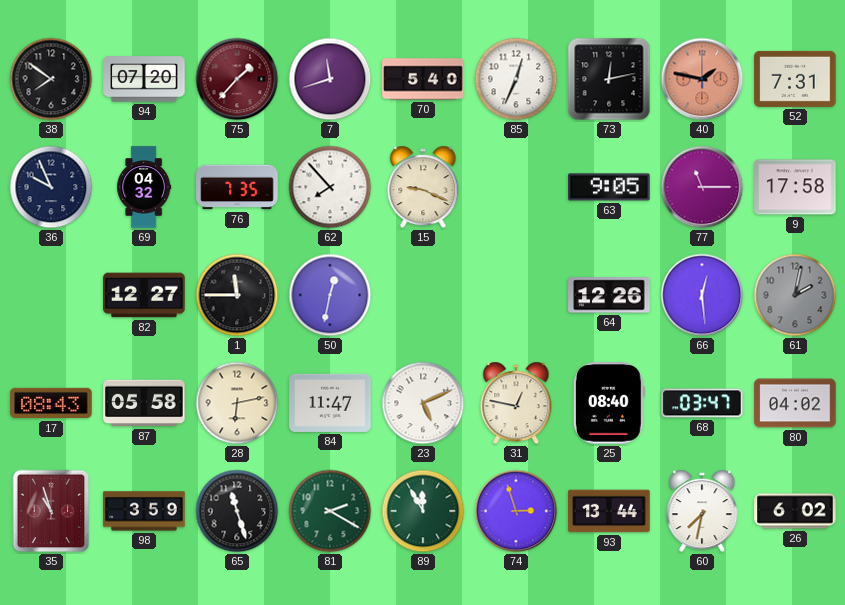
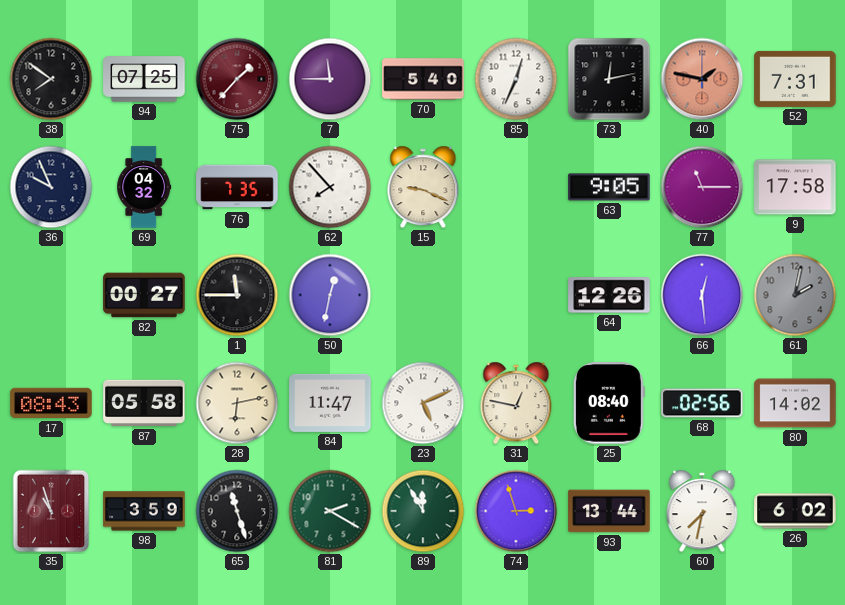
94: 07:20 -> 07:25 (144, 79)
7: 11:42 -> 11:45 (330, 79)
82: 12:27 -> 00:27 (144, 295)
68: 03:47 -> 02:56 (702, 403)
80: 04:02 -> 14:02 (795, 403)
